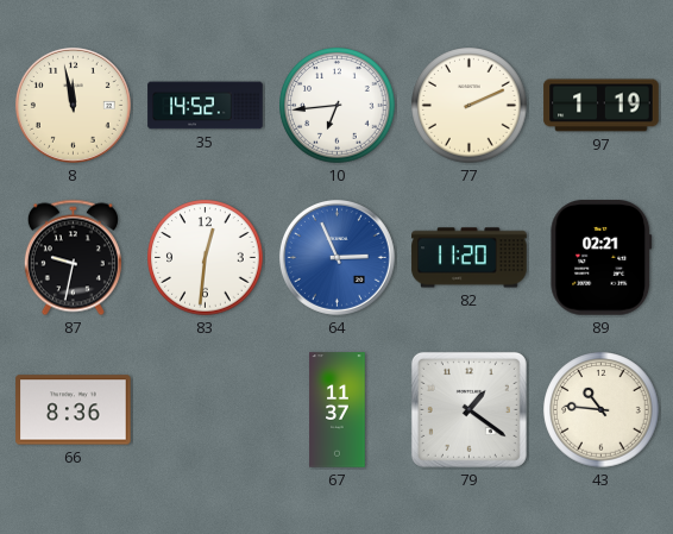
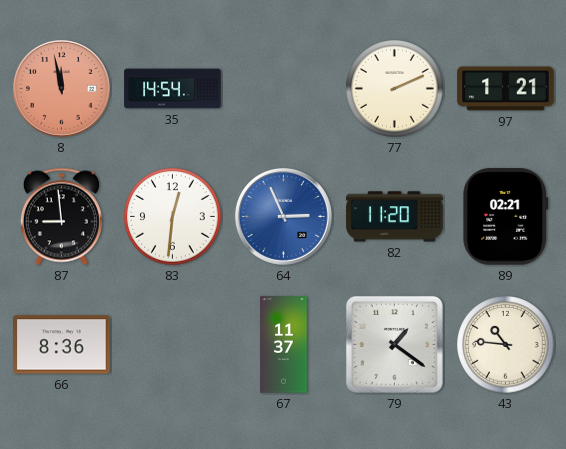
8 dial: cream -> salmon (61, 88)
35: 14:52 -> 14:54 (173, 89)
10: 6:44 -> none (338, 106)
97: 1:19 -> 1:21 (506, 89)
87: 9:32 -> 8:59 (61, 217)
